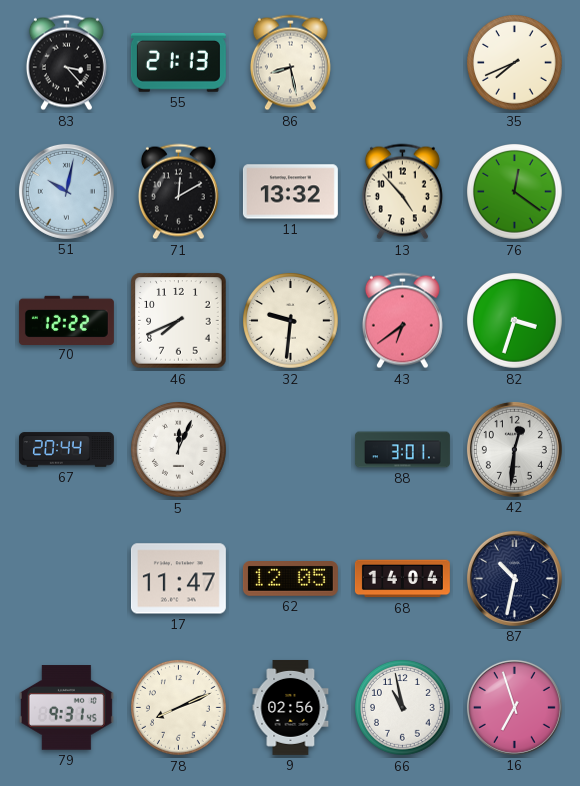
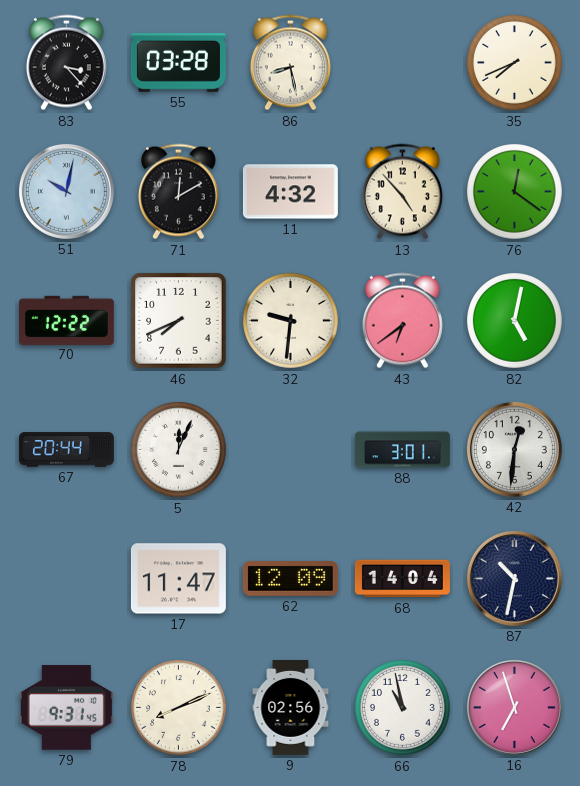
55: 21:13 -> 03:28 (178, 62)
11: 13:32 -> 4:32 (290, 192)
82: 3:33 -> 5:02 (515, 321)
62: 12:05 -> 12:09 (290, 579)
